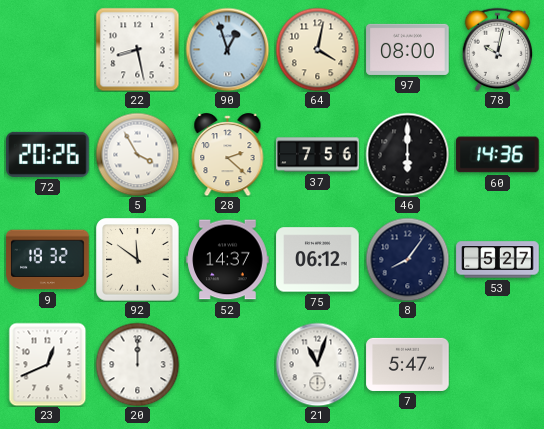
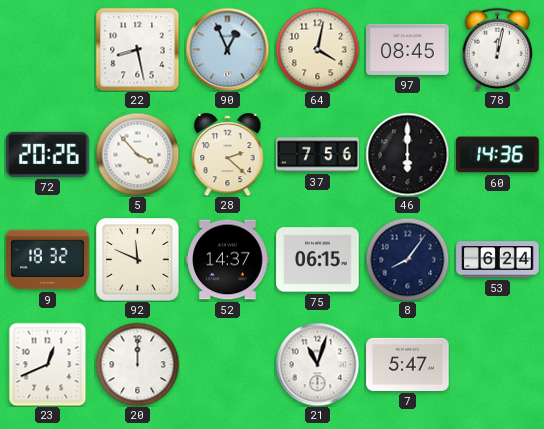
90: 12:57 -> 12:56 (227, 49)
97: 08:00 -> 08:45 (408, 49)
78: 10:02 -> 12:02 (497, 49)
5: 3:55 -> 3:53 (137, 154)
92: 11:51 -> 11:49 (137, 259)
75: 06:12 -> 06:15 (318, 260)
53: 5:27 -> 6:24 (498, 260)
